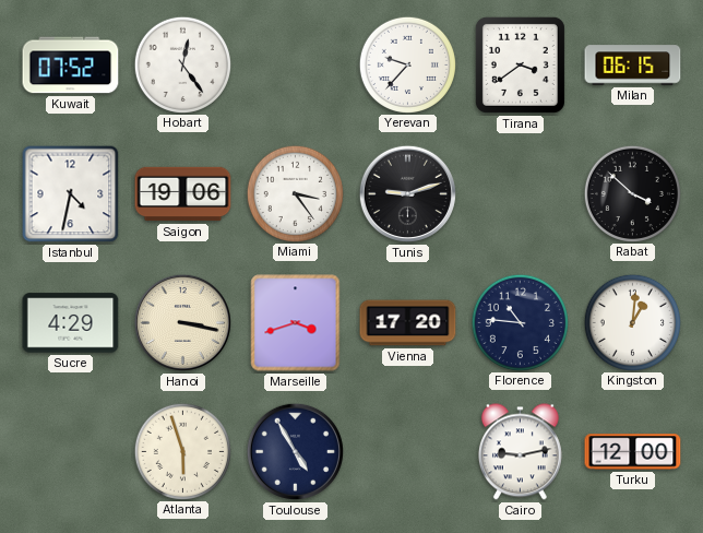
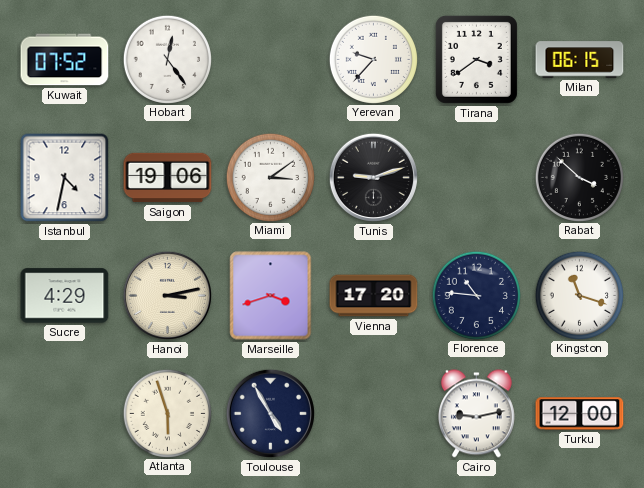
Miami: 3:24 -> 3:09 (270, 177)
Hanoi: 3:17 -> 3:13 (167, 295)
Kingston: 1:01 -> 11:18 (579, 295)
